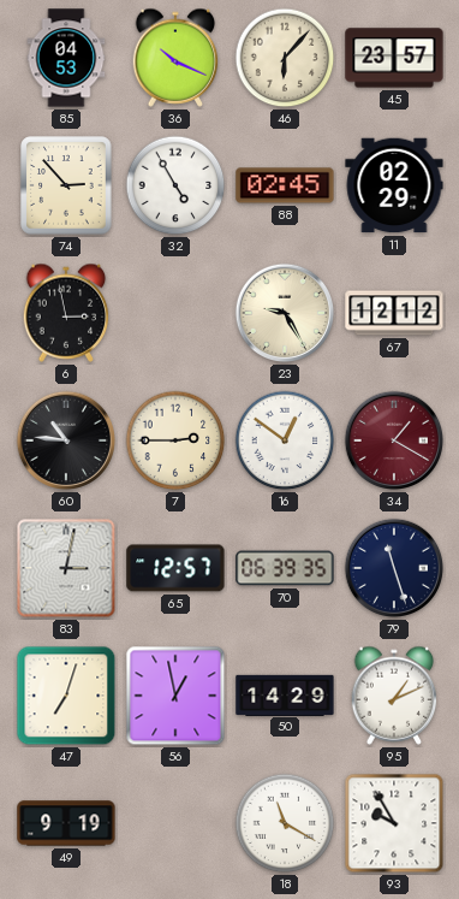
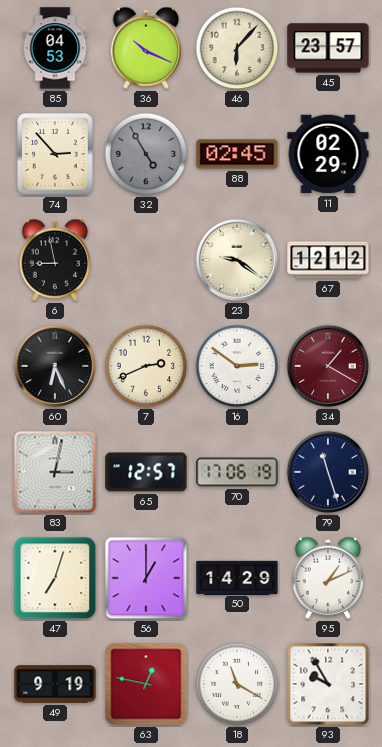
32 dial: white -> grey (146, 154)
6: 2:58 -> 8:58 (55, 260)
23: 9:25 -> 9:21 (237, 260)
60: 10:46 -> 6:26 (55, 366)
7: 2:45 -> 2:41 (146, 366)
16: 12:51 -> 2:51 (237, 366)
70: 06:39 -> 17:06 (237, 472)
56: 12:58 -> 1:00 (146, 578)
63: none -> 12:47 (146, 684)
